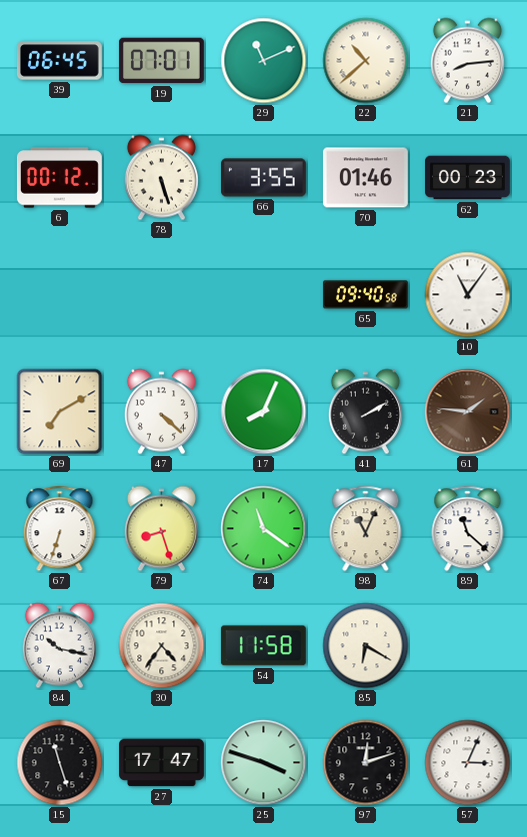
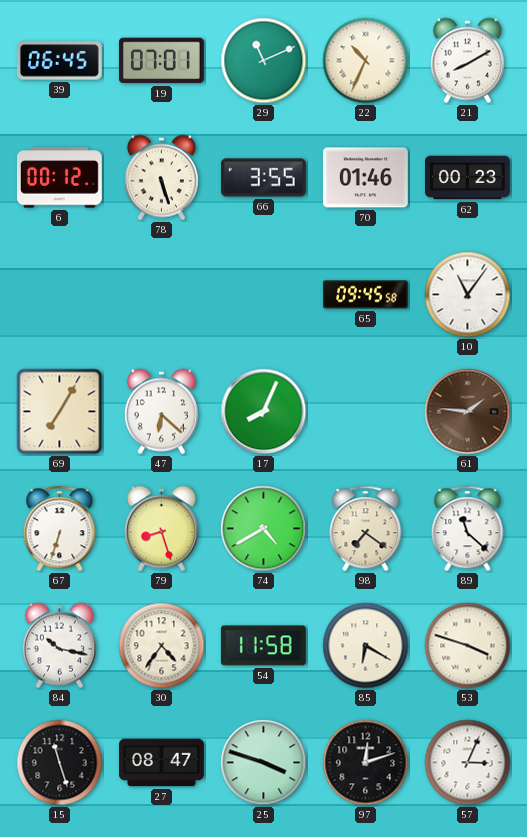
22: 10:38 -> 10:34 (366, 61)
21: 8:14 -> 8:10 (467, 61)
65: 09:40 -> 09:45 (366, 295)
69: 7:10 -> 7:05 (60, 412)
47: 4:22 -> 6:22 (161, 412)
41: 2:10 -> none (365, 412)
74: 11:21 -> 4:40 (264, 529)
98: 11:04 -> 7:21 (366, 529)
53: none -> 3:48 (468, 646)
27: 17:47 -> 08:47 (162, 763)
